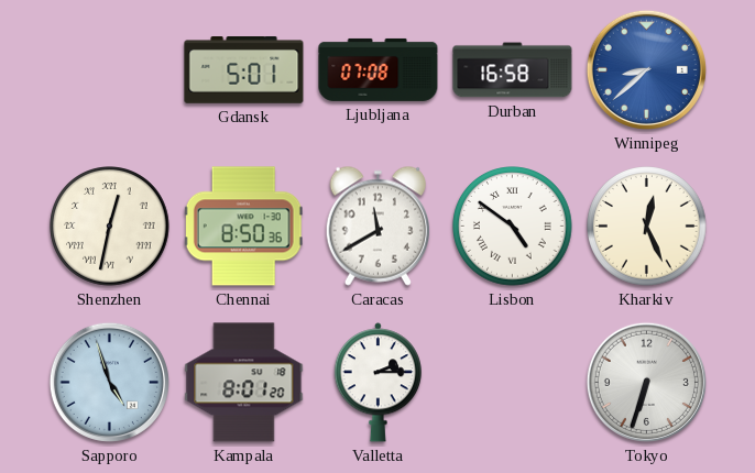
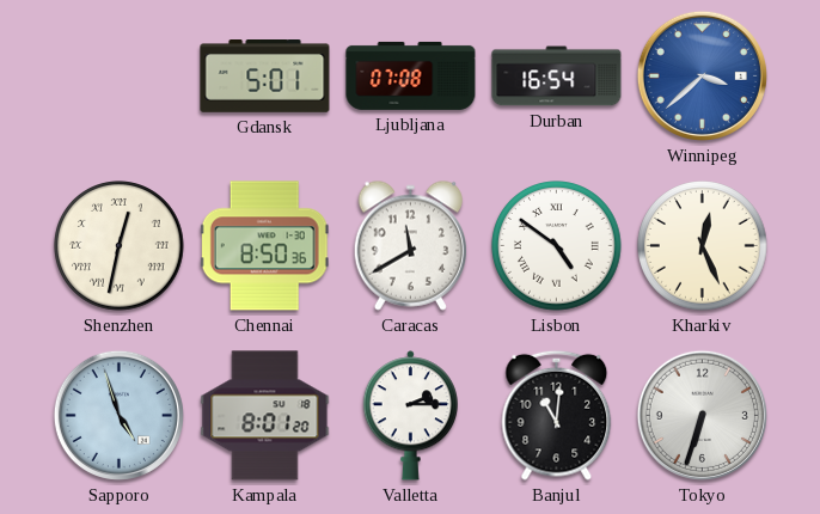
Durban: 16:58 -> 16:54 (557, 77)
Winnipeg: 8:38 -> 3:38 (702, 75)
Banjul: none -> 11:01 (557, 415)
